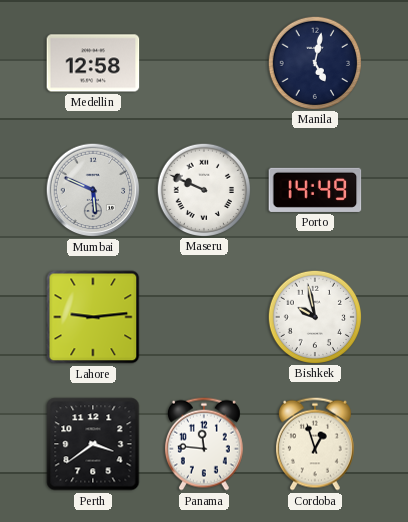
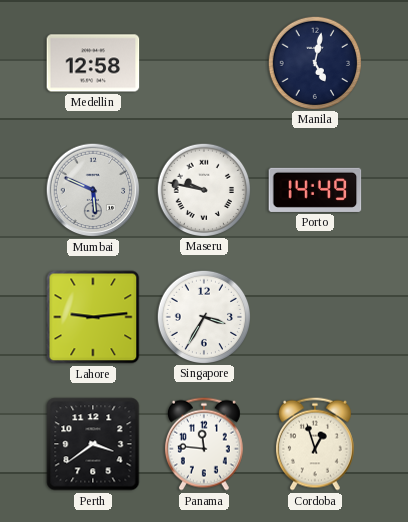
Maseru: 9:49 -> 9:47 (203, 189)
Singapore: none -> 3:35 (203, 316)
Bishkek: 9:58 -> none (314, 316)
